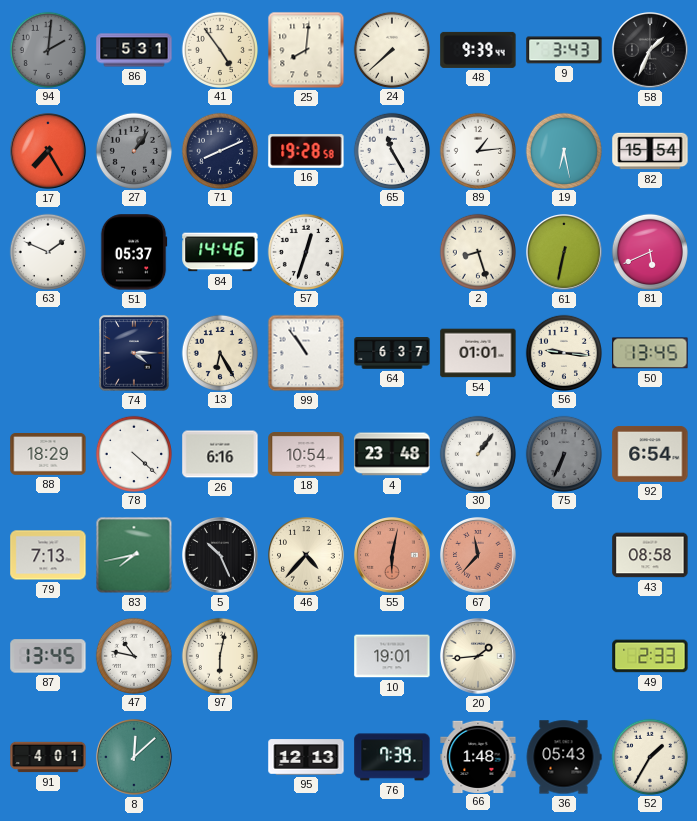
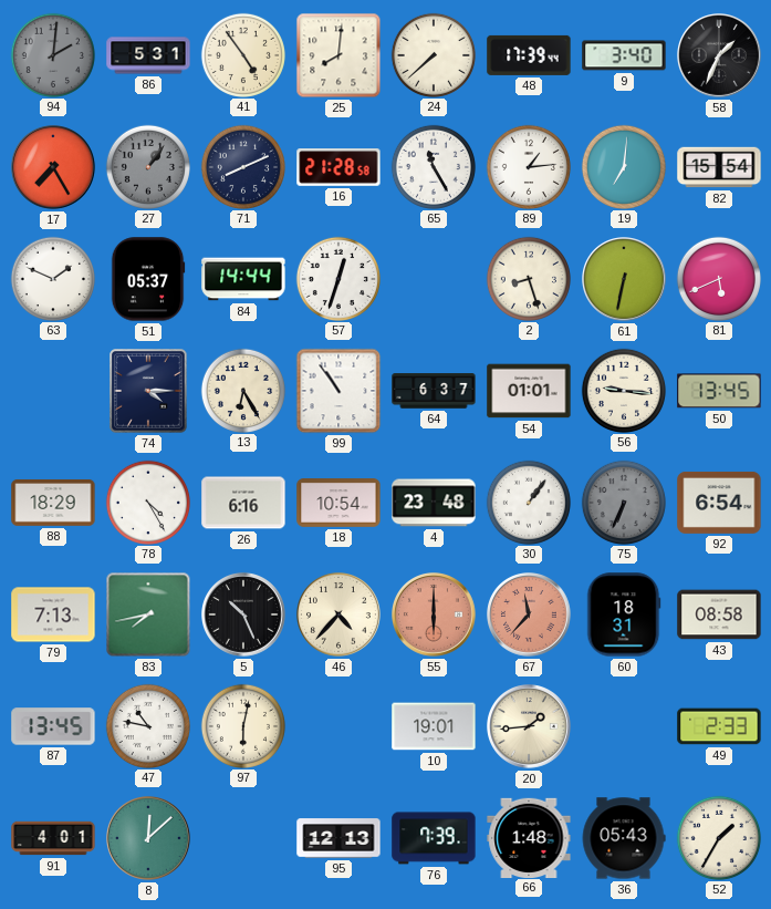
48: 9:39 -> 17:39 (529, 55)
9: 3:43 -> 3:40 (624, 55)
16: 19:28 -> 21:28 (338, 167)
19: 6:28 -> 7:01 (623, 166)
84: 14:46 -> 14:44 (243, 279)
78: 4:22 -> 4:25 (147, 502)
55: 6:02 -> 6:00 (435, 616)
60: none -> 18:31 (624, 614)
